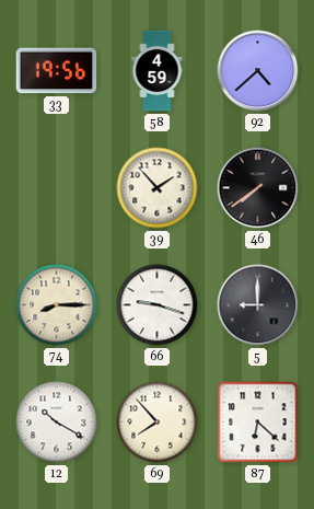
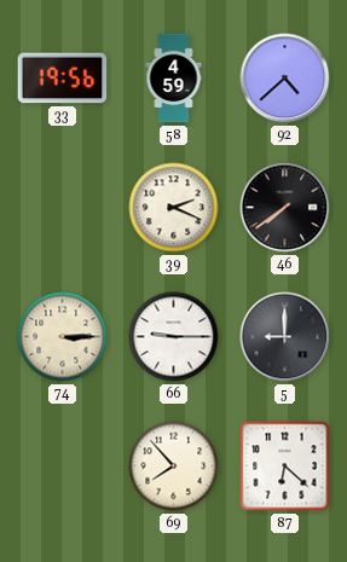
39: 1:53 -> 2:19 (174, 208)
74: 8:15 -> 3:15 (63, 337)
66: 9:18 -> 9:15 (174, 337)
12: 10:20 -> none (57, 423)
